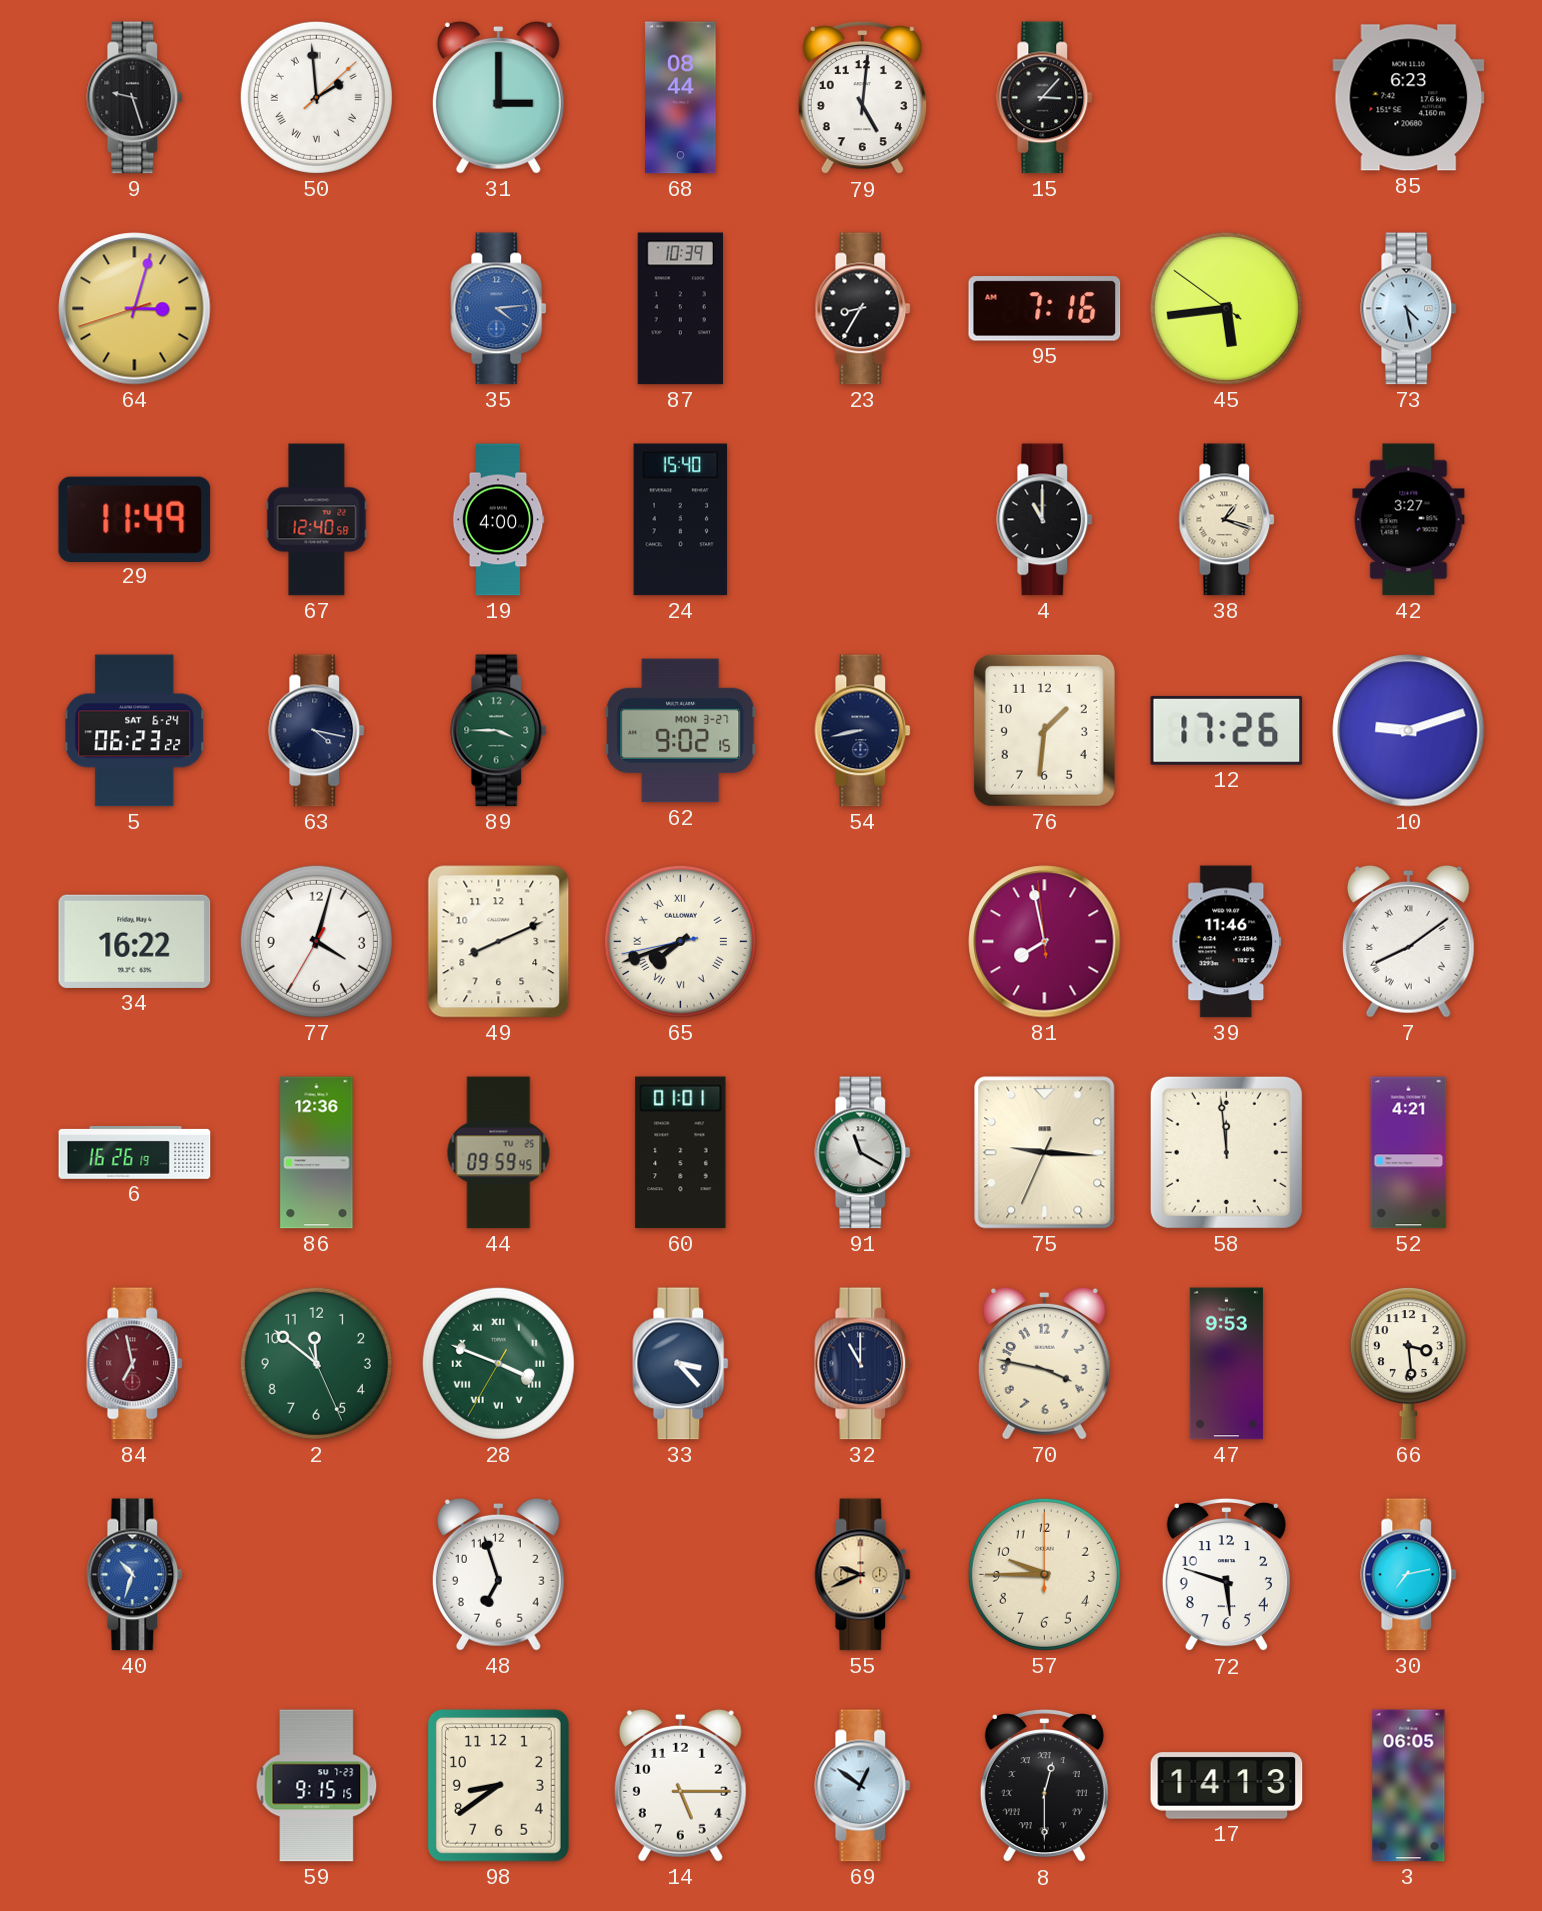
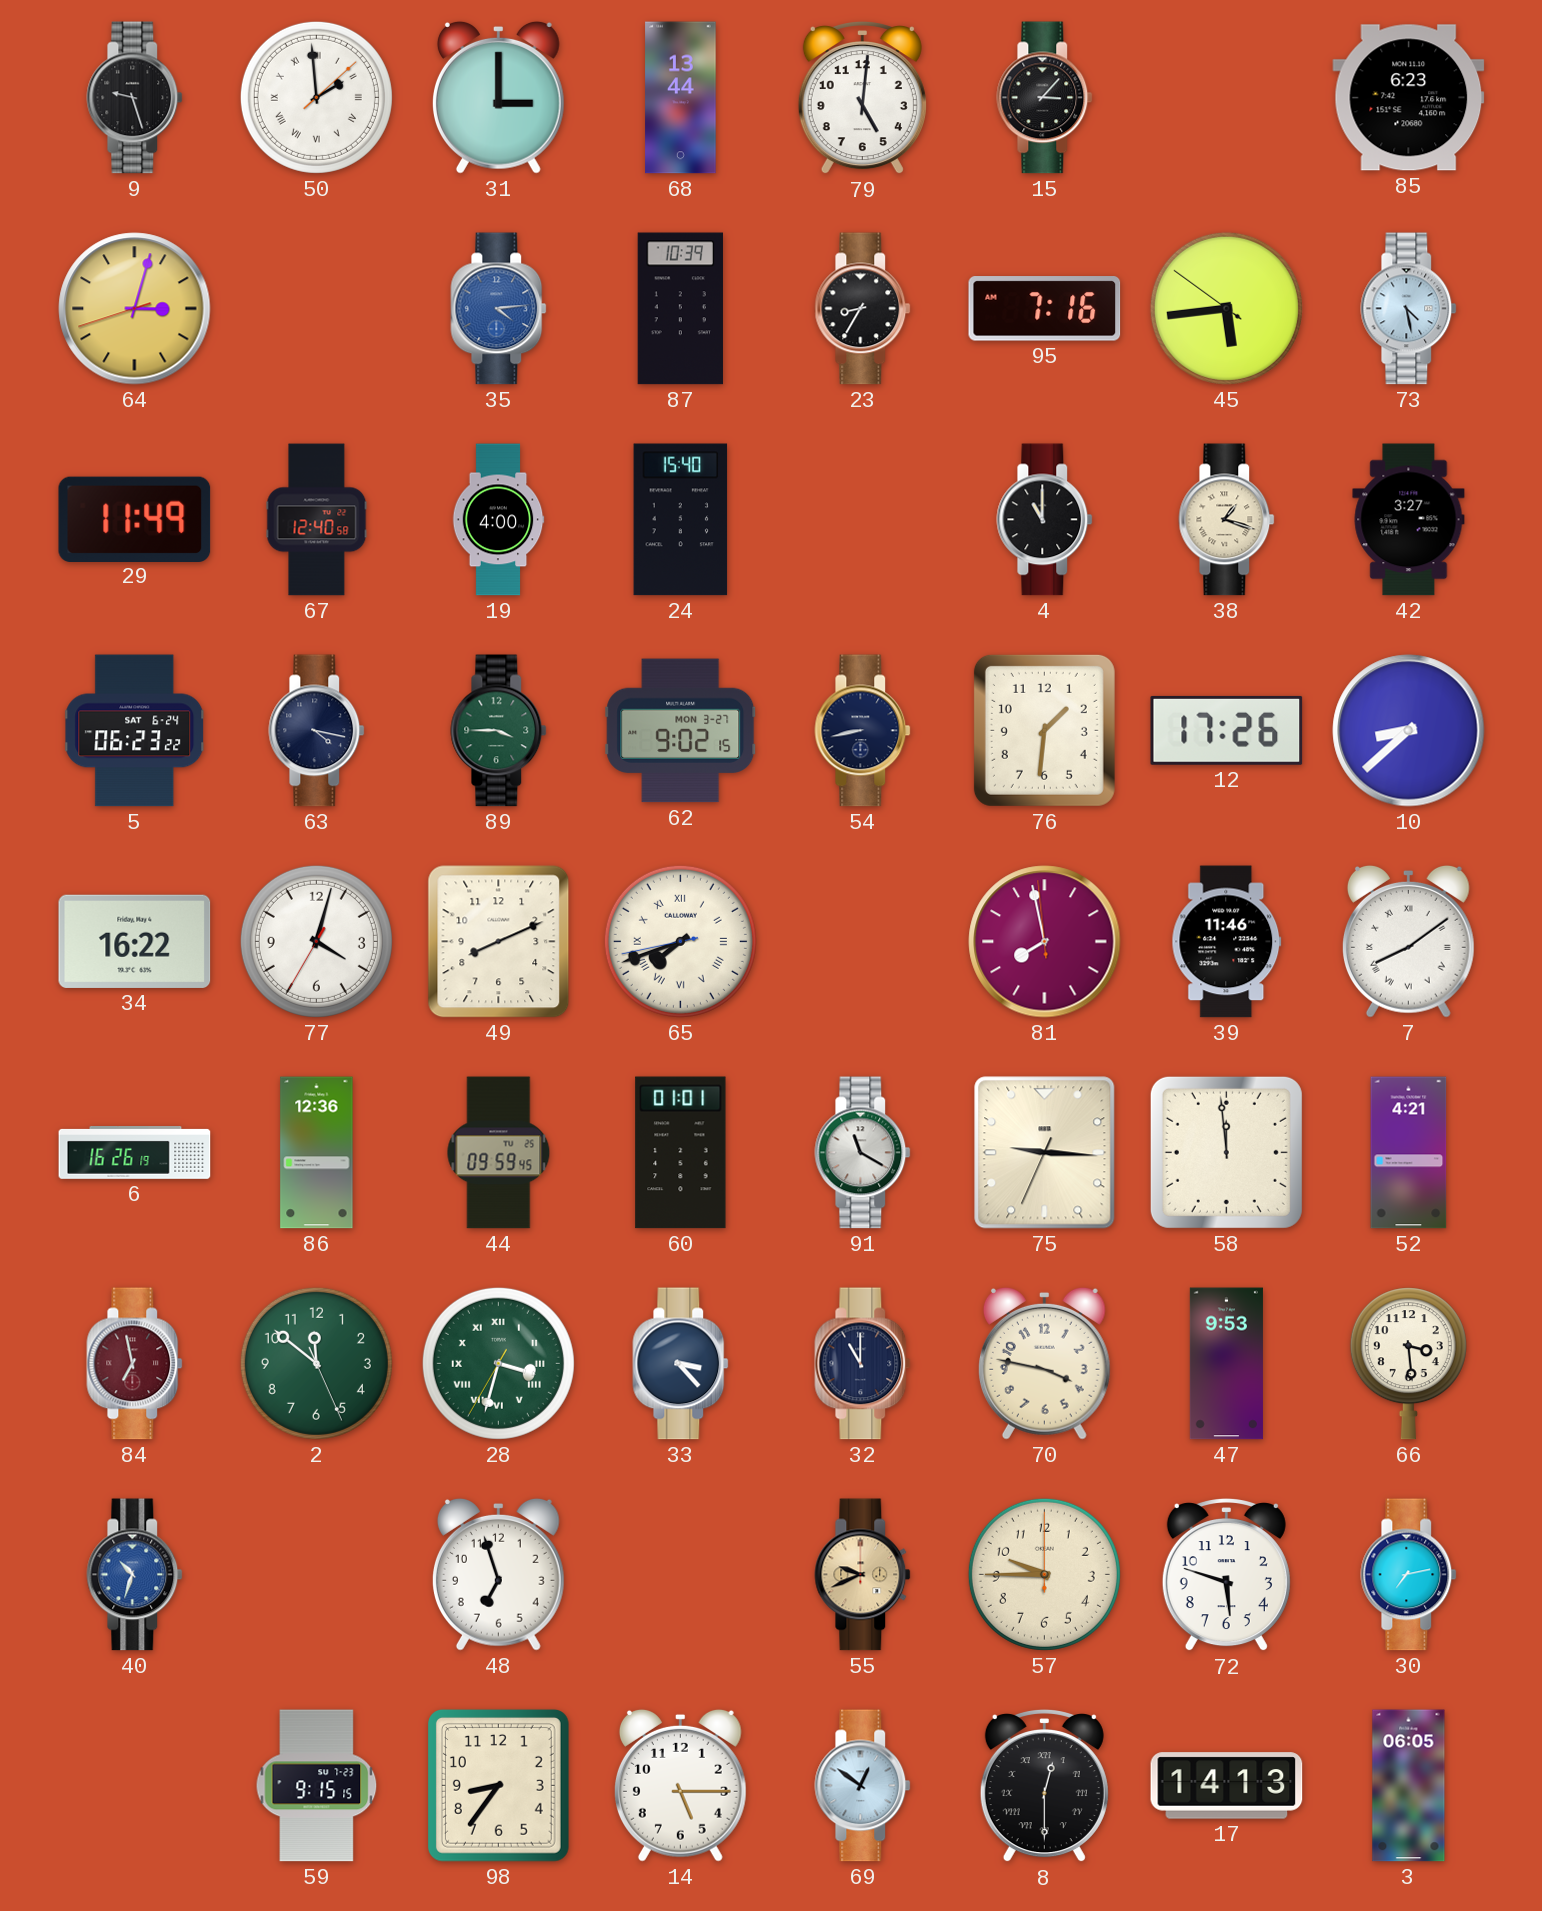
68: 08:44 -> 13:44 (681, 98)
10: 9:12 -> 8:38 (1409, 731)
28: 3:48 -> 3:32 (498, 1363)
98: 8:39 -> 8:36 (498, 1785)
